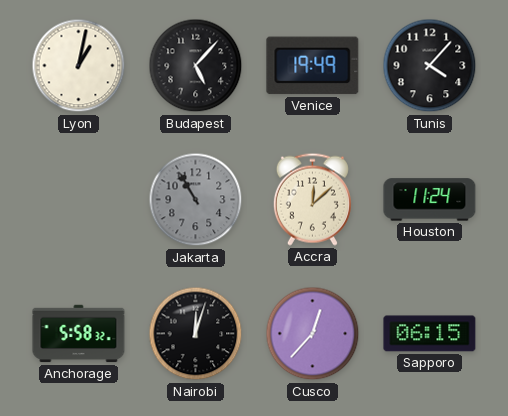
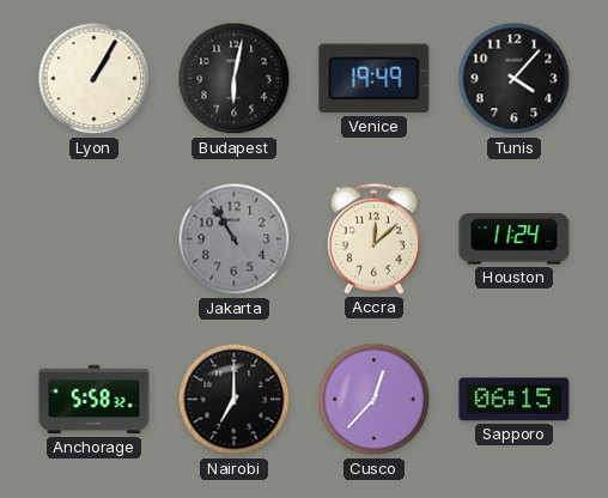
Lyon: 1:02 -> 1:05 (95, 79)
Budapest: 5:07 -> 6:02 (235, 79)
Nairobi: 12:03 -> 7:00 (235, 400)
